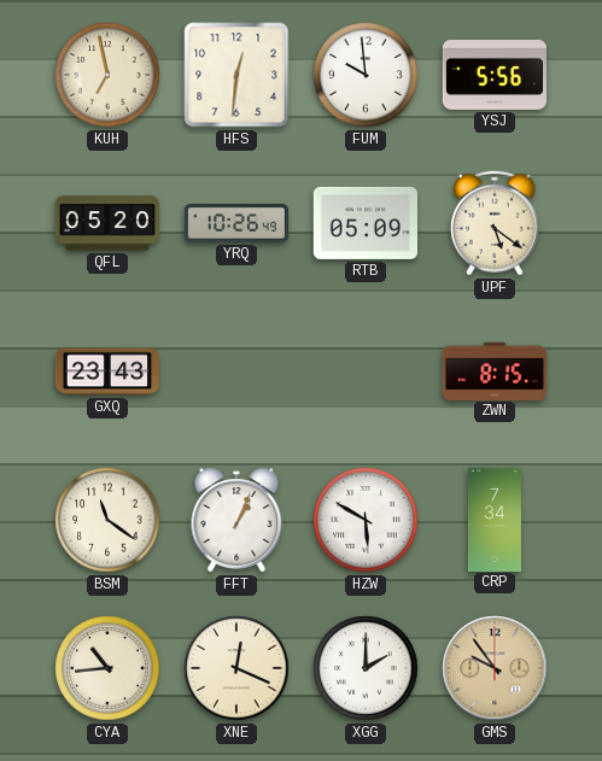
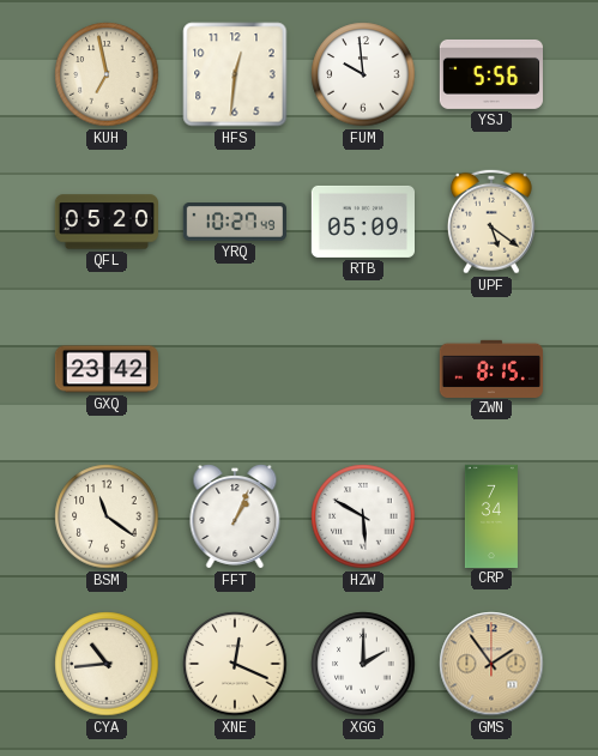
YRQ: 10:26 -> 10:27 (235, 223)
GXQ: 23:43 -> 23:42 (105, 369)
GMS: 9:54 -> 1:54 (491, 664)
